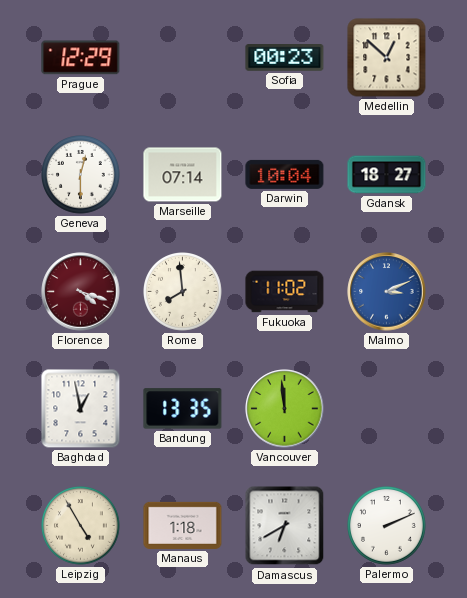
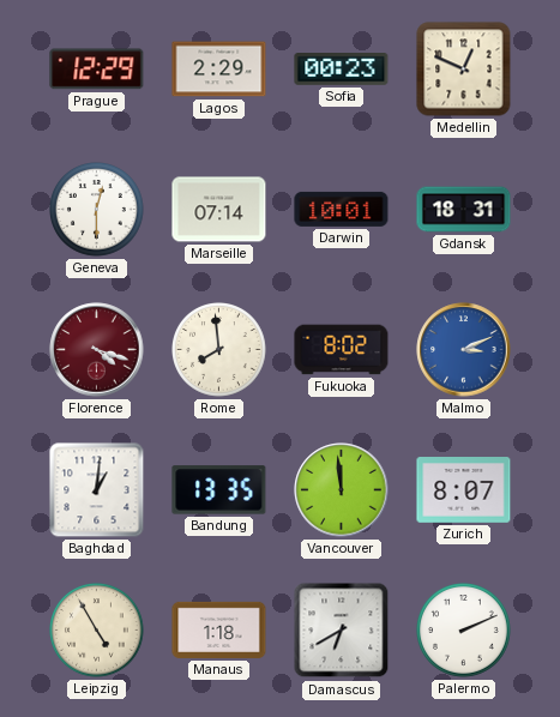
Lagos: none -> 2:29 (219, 70)
Medellin: 12:52 -> 12:49 (464, 70)
Darwin: 10:04 -> 10:01 (342, 209)
Gdansk: 18:27 -> 18:31 (464, 210)
Fukuoka: 11:02 -> 8:02 (342, 350)
Baghdad: 12:58 -> 1:01 (97, 490)
Zurich: none -> 8:07 (464, 490)
